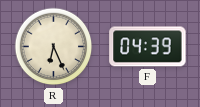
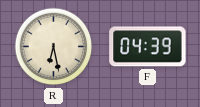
R: 6:26 -> 6:28 (54, 47)
